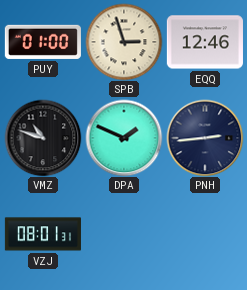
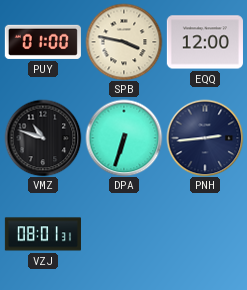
SPB: 2:57 -> 3:47 (124, 42)
EQQ: 12:46 -> 12:00 (205, 42)
DPA: 1:49 -> 6:33 (124, 138)
